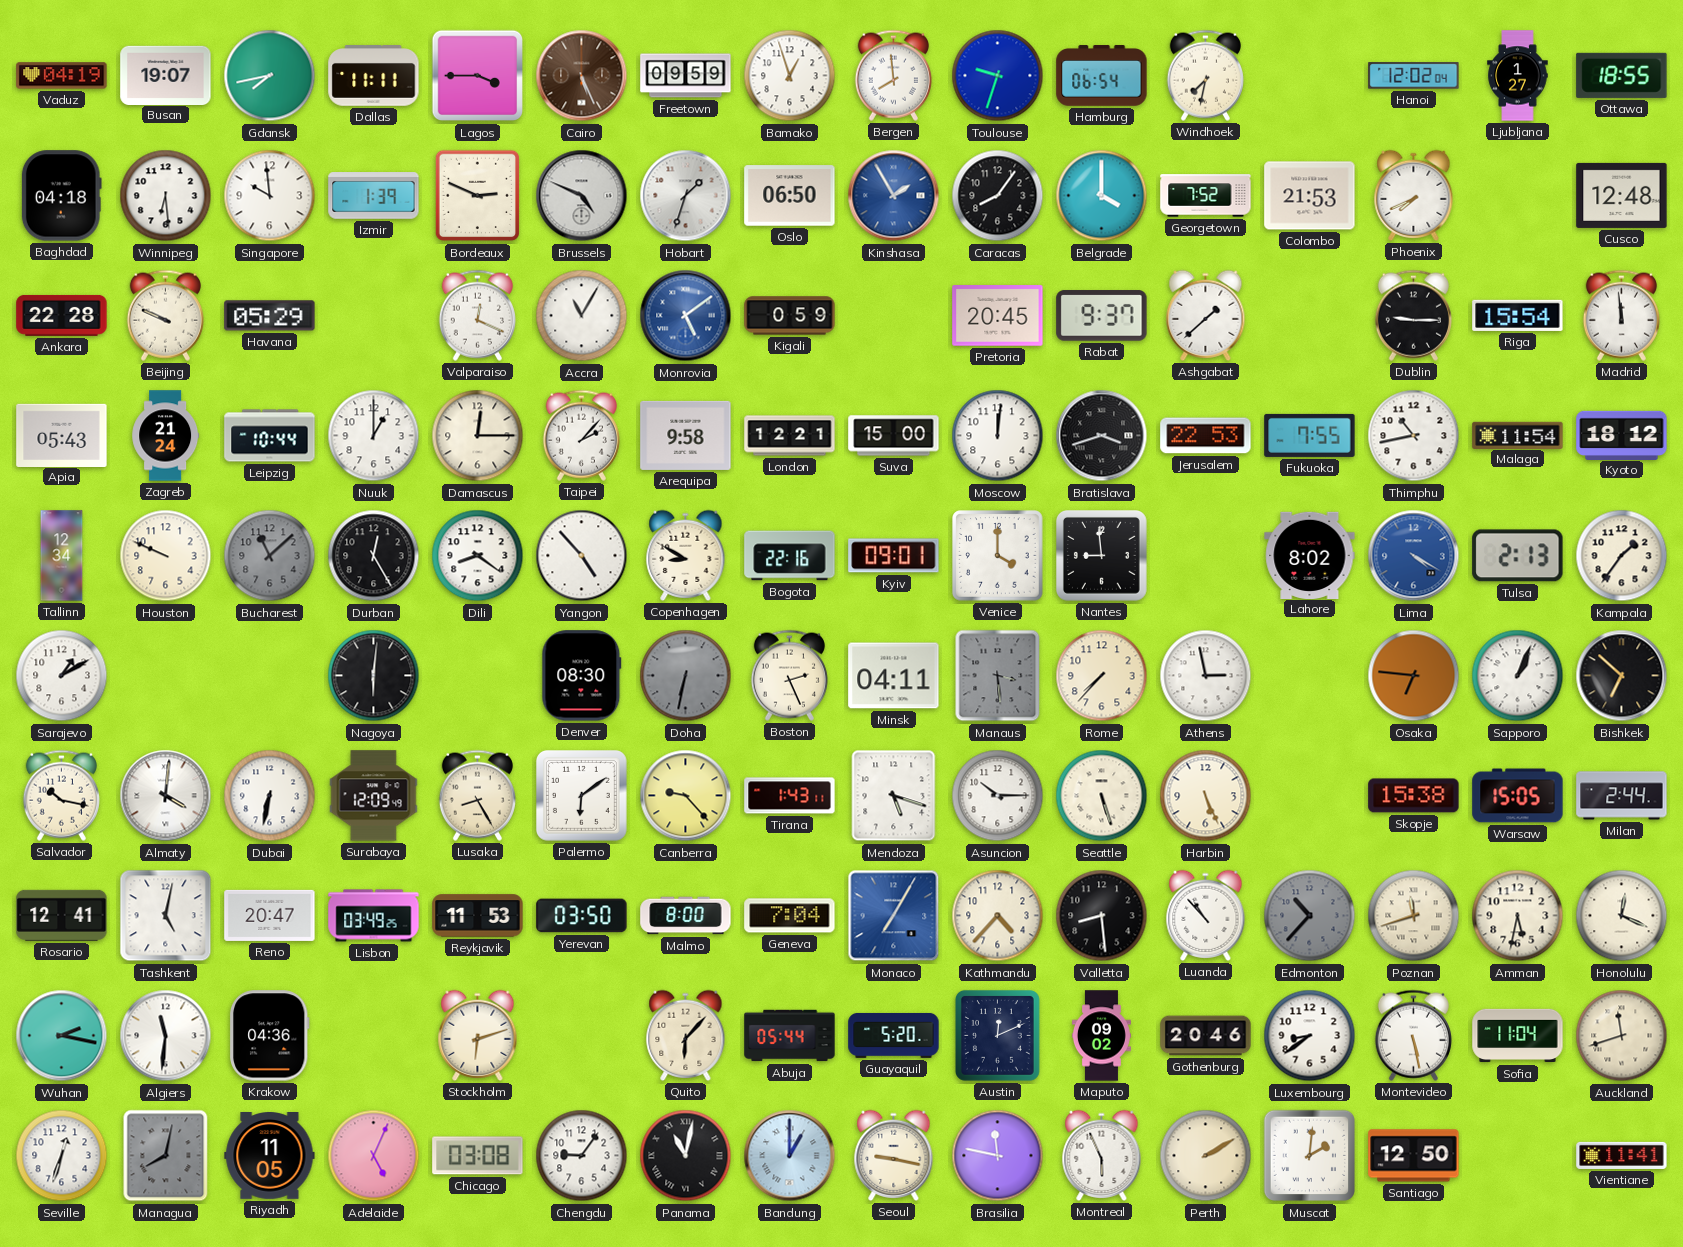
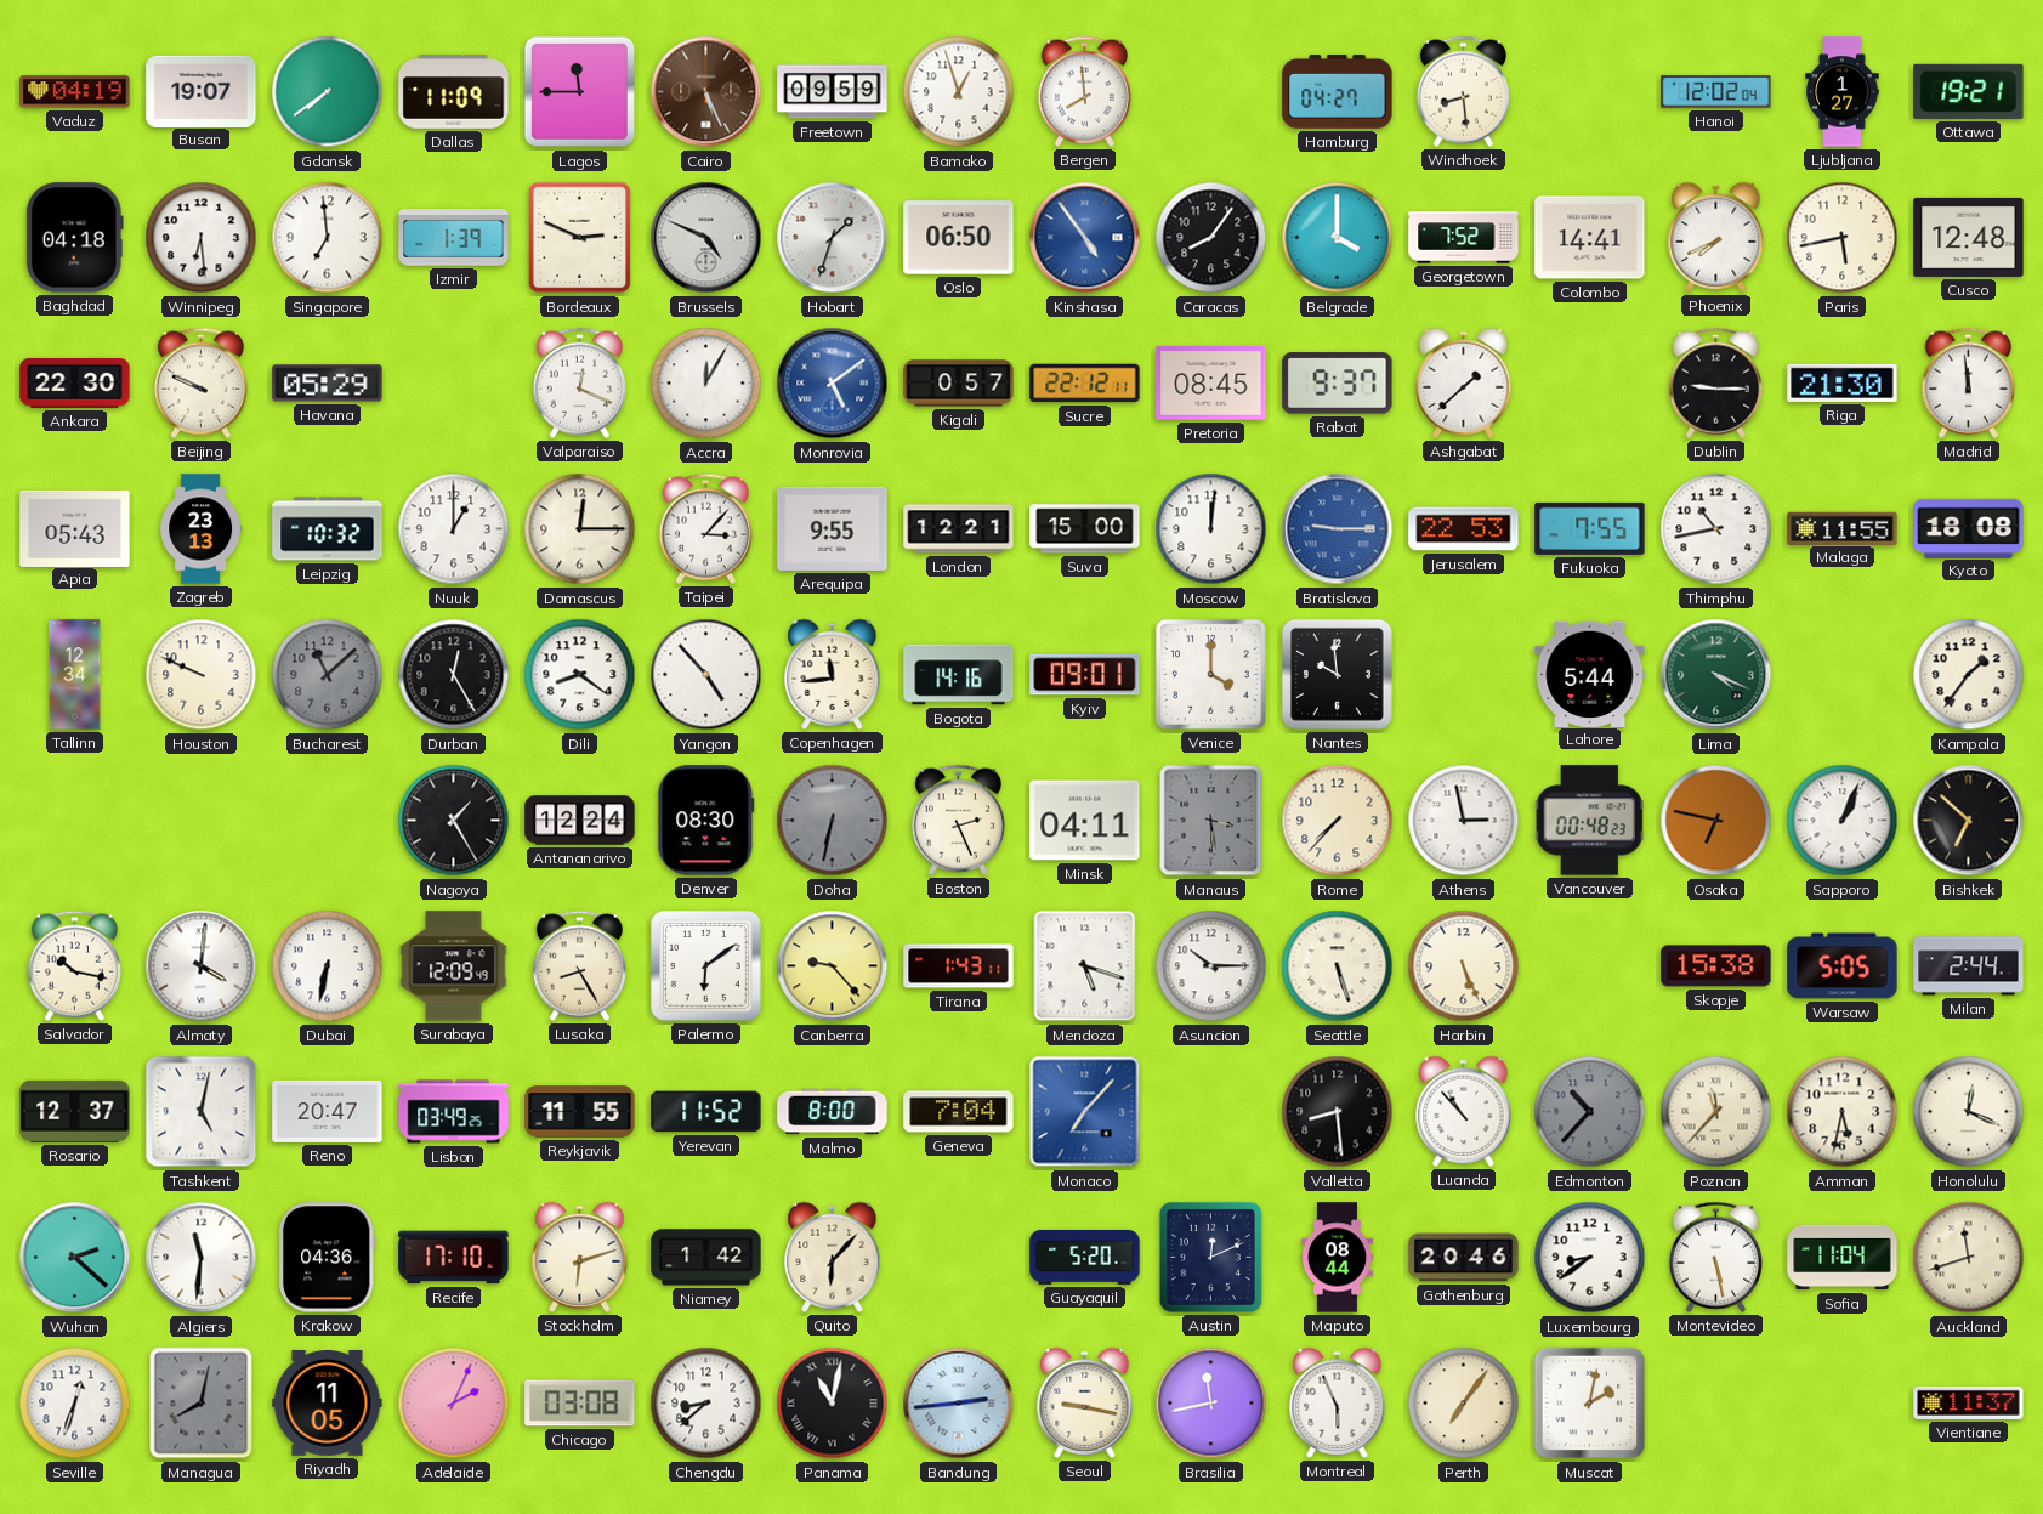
Gdansk: 7:43 -> 7:39 (328, 92)
Dallas: 11:11 -> 11:09 (454, 92)
Lagos: 3:45 -> 11:45 (580, 92)
Toulouse: 9:33 -> none (998, 76)
Hamburg: 06:54 -> 04:27 (1338, 92)
Windhoek: 7:32 -> 8:29 (1463, 91)
Ottawa: 18:55 -> 19:21 (1969, 91)
Singapore: 9:59 -> 6:59 (328, 238)
Kinshasa: 1:55 -> 4:54 (1085, 238)
Colombo: 21:53 -> 14:41 (1590, 238)
Paris: none -> 5:43 (1843, 238)
Ankara: 22:28 -> 22:30 (75, 382)
Accra: 11:05 -> 12:05 (706, 384)
Kigali: 0:59 -> 0:57 (959, 384)
Sucre: none -> 22:12 (1085, 384)
Pretoria: 20:45 -> 08:45 (1211, 384)
Riga: 15:54 -> 21:30 (1843, 382)
Zagreb: 21:24 -> 23:13 (202, 529)
Leipzig: 10:44 -> 10:32 (328, 529)
Taipei: 2:07 -> 3:07 (705, 528)
Arequipa: 9:58 -> 9:55 (833, 528)
Bratislava: 3:42 -> 9:15 (1338, 529)
Bratislava dial: black -> blue (1338, 529)
Malaga: 11:54 -> 11:55 (1843, 528)
Kyoto: 18:12 -> 18:08 (1969, 528)
Copenhagen: 8:50 -> 11:44 (833, 674)
Bogota: 22:16 -> 14:16 (959, 675)
Nantes: 8:59 -> 9:59 (1338, 675)
Lahore: 8:02 -> 5:44 (1590, 674)
Lima: 4:20 -> 4:19 (1716, 675)
Lima dial: blue -> green (1716, 675)
Tulsa: 2:13 -> none (1518, 556)
Sarajevo: 1:10 -> none (62, 676)
Nagoya: 6:01 -> 1:25 (454, 821)
Antananarivo: none -> 12:24 (580, 821)
Vancouver: none -> 00:48 (1589, 821)
Osaka: 6:46 -> 6:47 (1716, 821)
Warsaw: 15:05 -> 5:05 (1843, 966)
Rosario: 12:41 -> 12:37 (75, 1111)
Reykjavik: 11:53 -> 11:55 (580, 1112)
Yerevan: 03:50 -> 11:52 (706, 1112)
Monaco: 7:05 -> 7:07 (1085, 1112)
Kathmandu: 4:37 -> none (998, 916)
Poznan: 11:42 -> 11:37 (1716, 1112)
Wuhan: 2:17 -> 2:22 (75, 1258)
Recife: none -> 17:10 (454, 1258)
Niamey: none -> 1:42 (706, 1258)
Abuja: 05:44 -> none (790, 1036)
Maputo: 09:02 -> 08:44 (1337, 1258)
Adelaide: 5:04 -> 2:04 (454, 1404)
Chengdu: 9:06 -> 8:38 (706, 1404)
Bandung: 1:00 -> 2:44 (959, 1404)
Brasilia: 11:47 -> 11:43 (1211, 1404)
Perth: 2:10 -> 7:06 (1464, 1404)
Muscat: 2:01 -> 2:02 (1590, 1404)
Santiago: 12:50 -> none (1414, 1156)
Vientiane: 11:41 -> 11:37 (1969, 1402)
